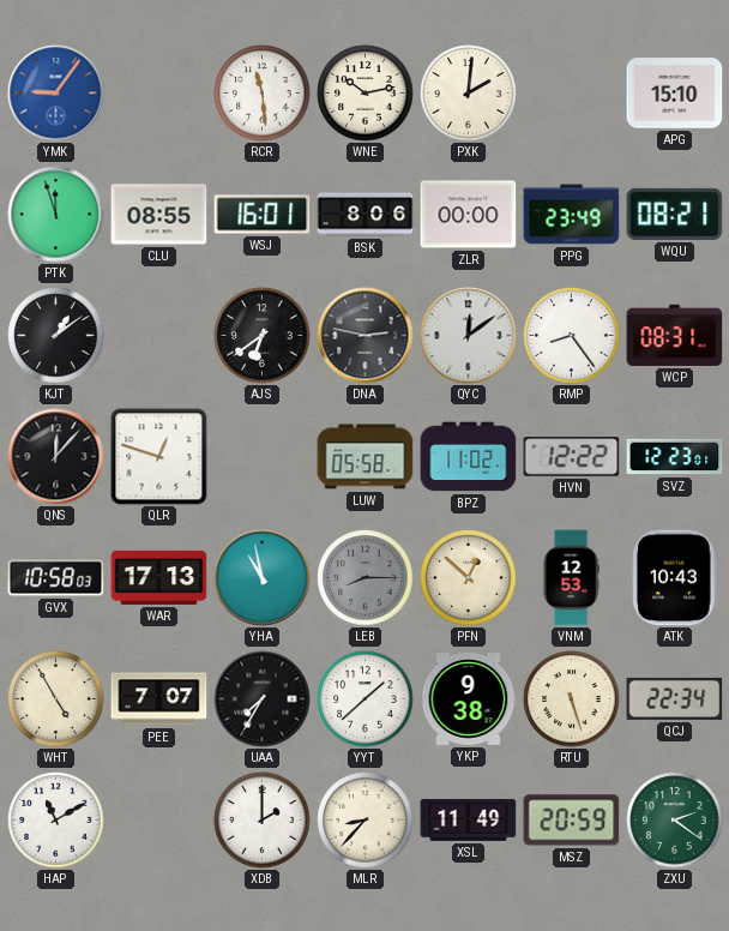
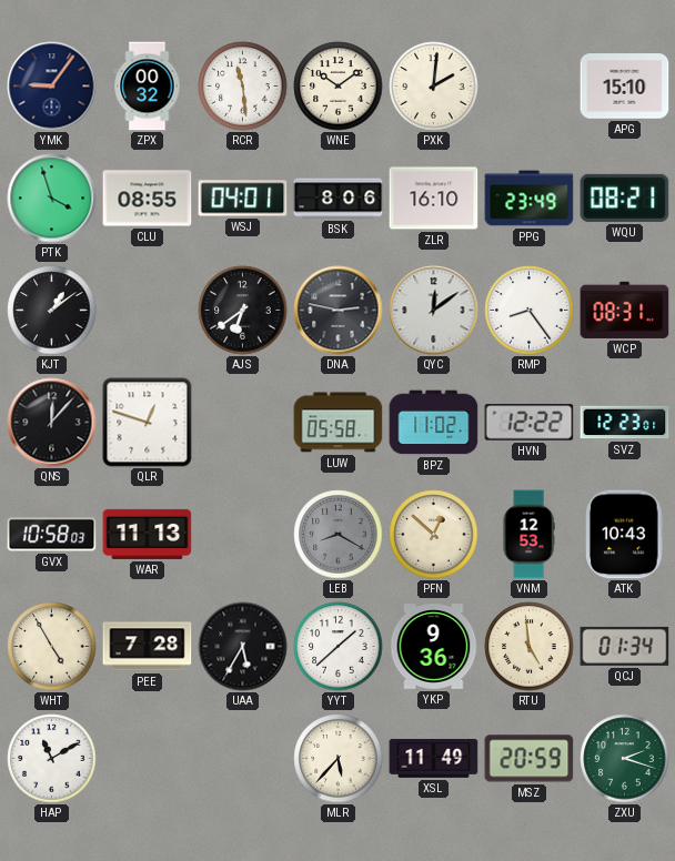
YMK dial: blue -> navy (52, 87)
ZPX: none -> 00:32 (148, 87)
WNE: 10:13 -> 10:09 (339, 87)
PTK: 11:57 -> 3:57 (52, 199)
WSJ: 16:01 -> 04:01 (243, 199)
ZLR: 00:00 -> 16:10 (434, 199)
WAR: 17:13 -> 11:13 (148, 534)
YHA: 10:58 -> none (263, 578)
LEB: 8:15 -> 8:20 (339, 535)
PEE: 7:07 -> 7:28 (148, 647)
UAA: 7:35 -> 5:35 (243, 647)
YKP: 9:38 -> 9:36 (434, 647)
RTU: 5:27 -> 4:59 (530, 647)
QCJ: 22:34 -> 01:34 (625, 646)
XDB: 2:00 -> none (263, 821)
MLR: 8:37 -> 5:37 (339, 759)
ZXU: 2:21 -> 2:18 (625, 759)
